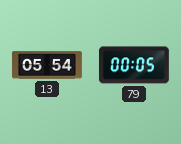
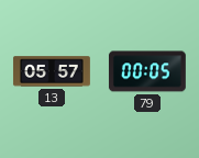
13: 05:54 -> 05:57 (52, 71)
